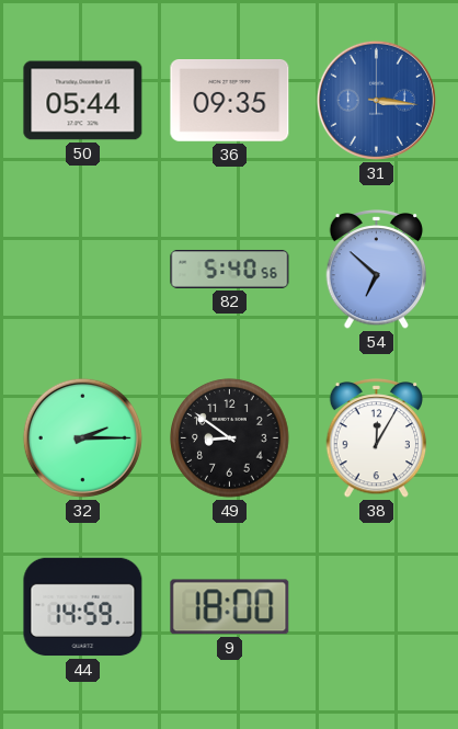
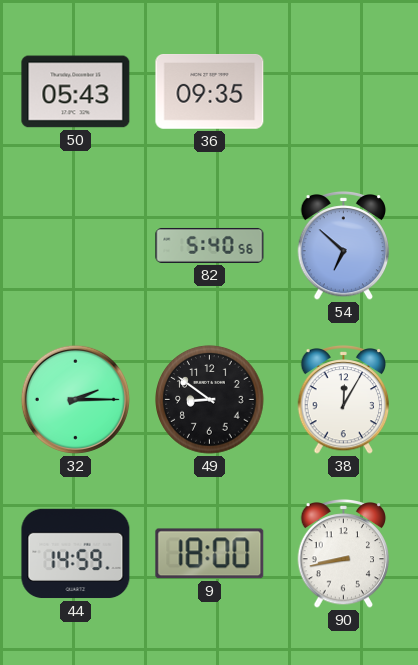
50: 05:44 -> 05:43 (76, 92)
31: 3:16 -> none (376, 100)
90: none -> 8:43 (344, 554)
